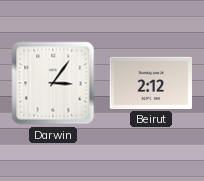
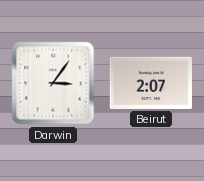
Beirut: 2:12 -> 2:07 (151, 83)
